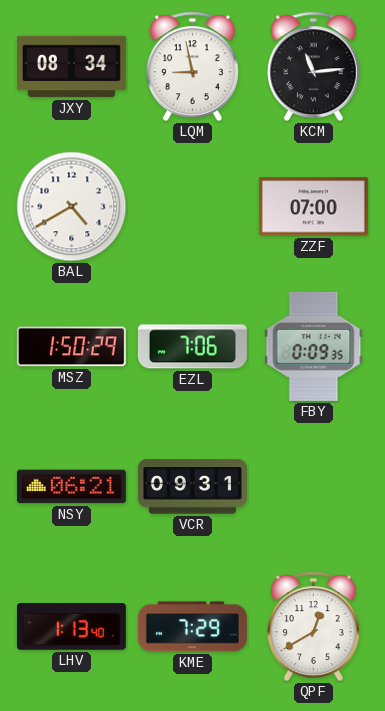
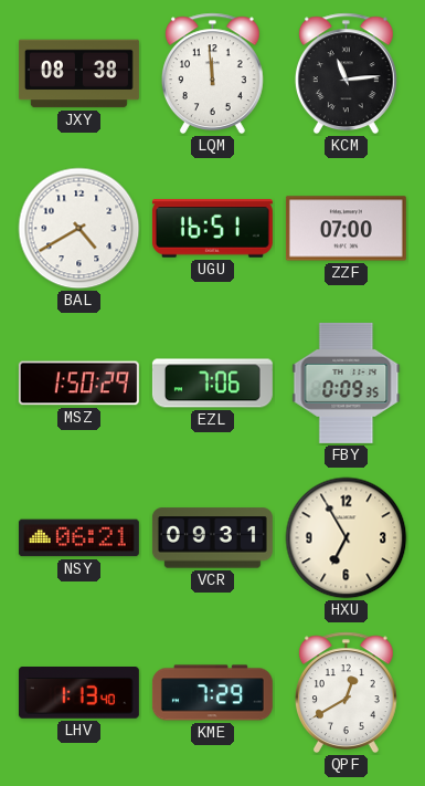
JXY: 08:34 -> 08:38 (78, 74)
LQM: 8:58 -> 11:59 (212, 74)
UGU: none -> 16:51 (212, 229)
HXU: none -> 6:55 (347, 538)
